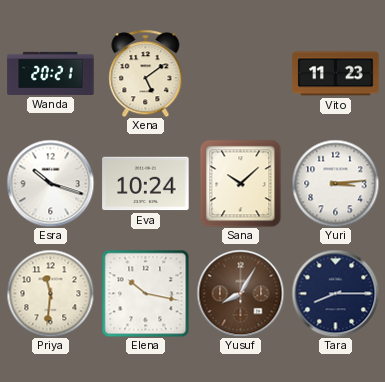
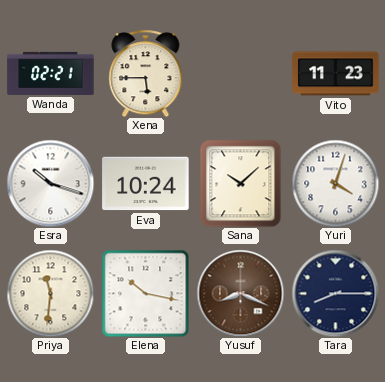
Wanda: 20:21 -> 02:21 (51, 73)
Xena: 5:09 -> 5:45 (146, 73)
Yuri: 3:14 -> 4:03 (335, 183)
Yusuf: 8:05 -> 8:19 (240, 293)
